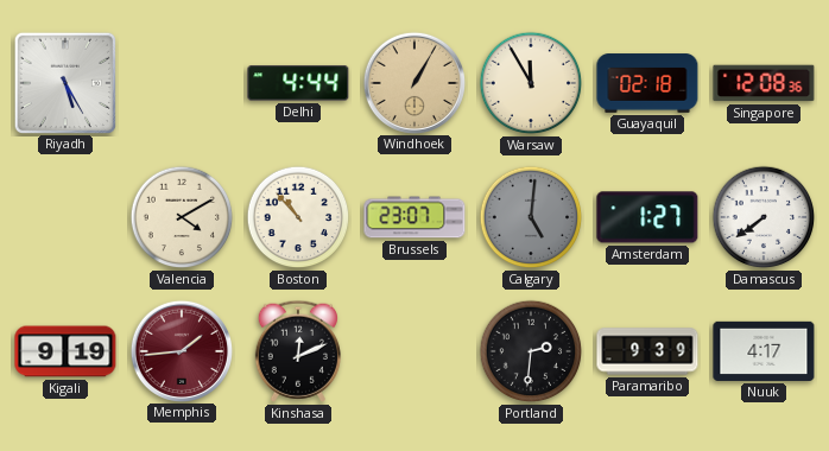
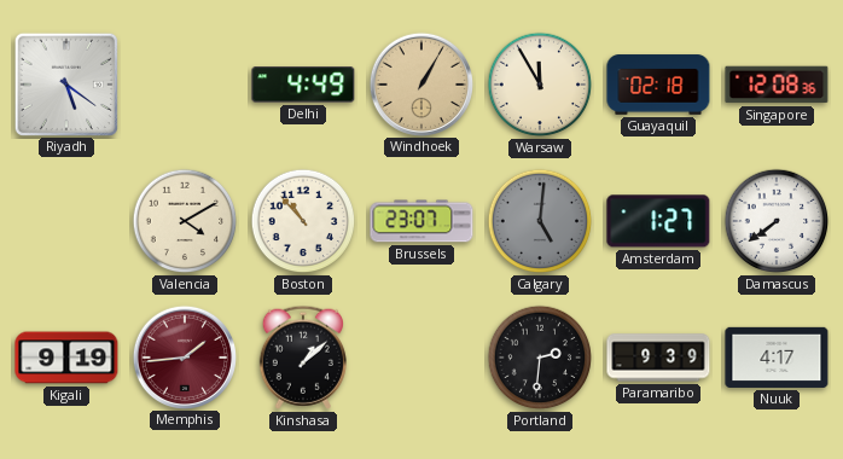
Riyadh: 5:25 -> 5:21 (65, 83)
Delhi: 4:44 -> 4:49 (303, 85)
Kinshasa: 12:11 -> 1:08 (303, 358)
